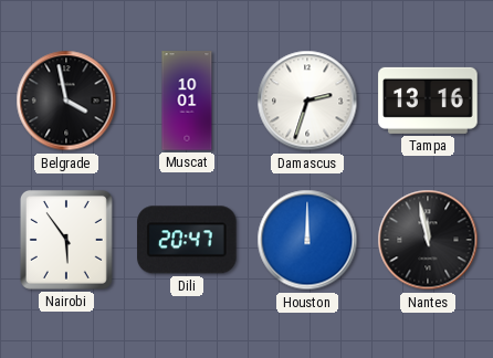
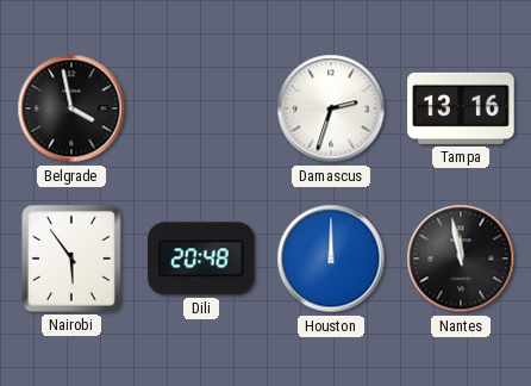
Muscat: 10:01 -> none (187, 101)
Dili: 20:47 -> 20:48 (202, 259)
